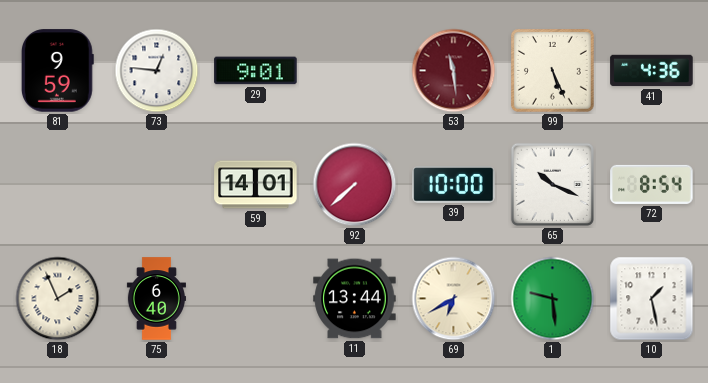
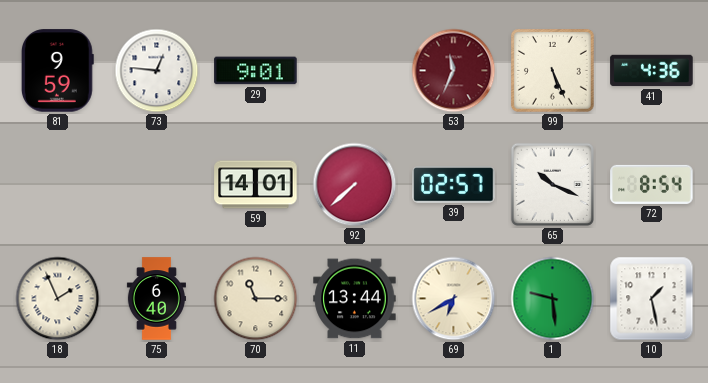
53: 11:29 -> 11:34 (454, 71)
39: 10:00 -> 02:57 (454, 185)
70: none -> 11:15 (256, 299)
